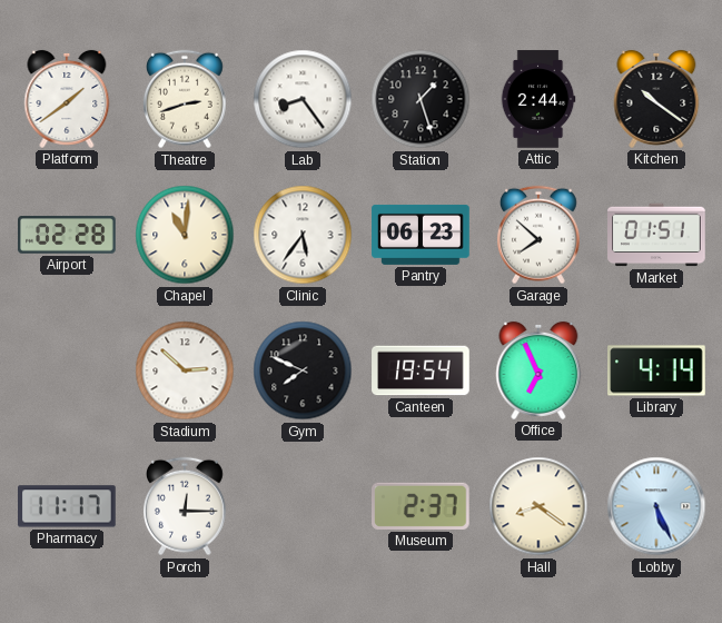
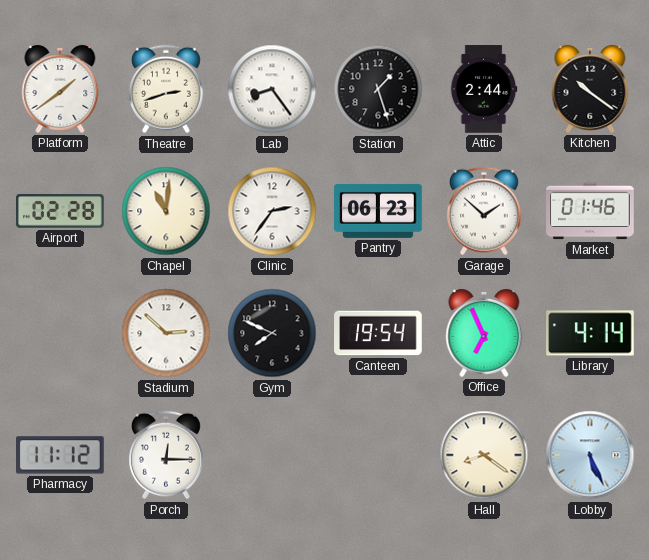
Clinic: 5:36 -> 2:36 (272, 211)
Garage: 7:52 -> 1:52 (484, 211)
Market: 01:51 -> 01:46 (590, 211)
Pharmacy: 11:17 -> 11:12 (61, 455)
Museum: 2:37 -> none (422, 506)
